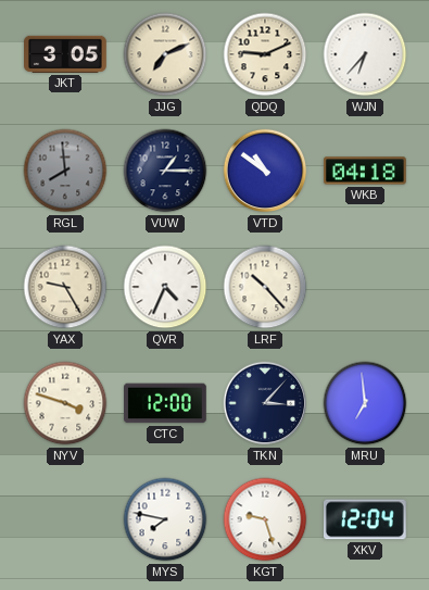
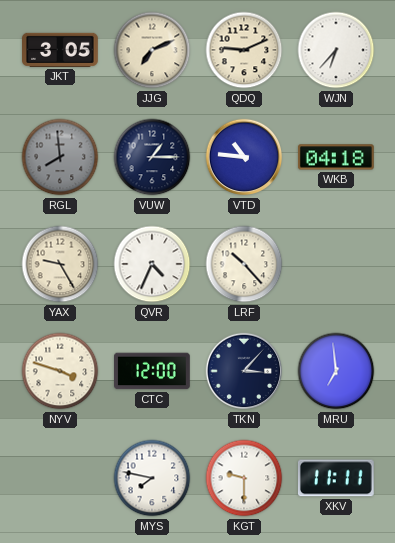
VTD: 10:51 -> 10:46 (244, 157)
KGT: 9:27 -> 9:30 (244, 478)
XKV: 12:04 -> 11:11 (336, 478)
